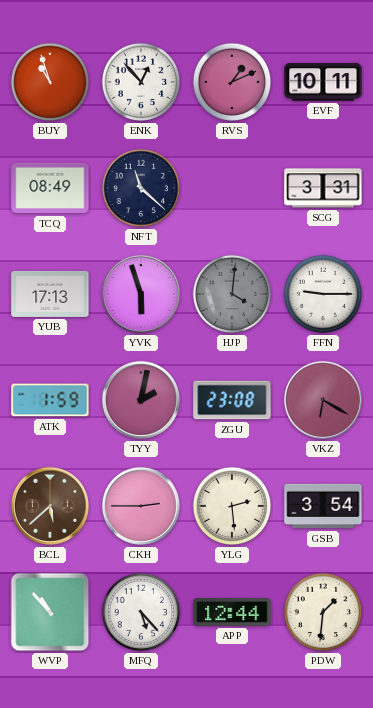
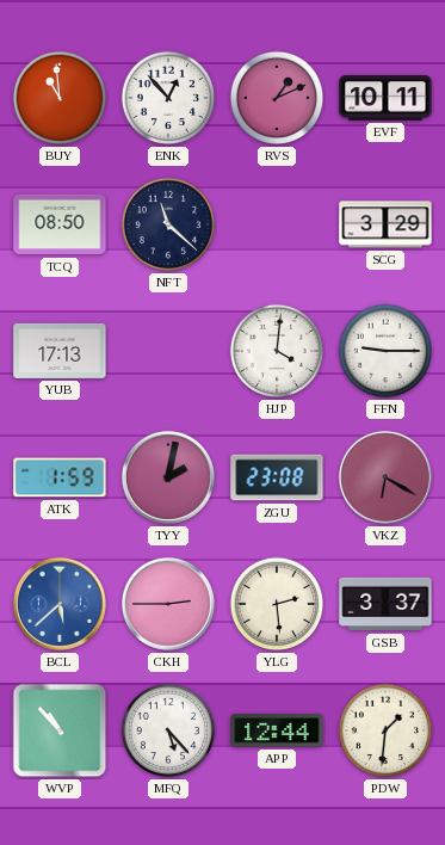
BUY: 10:57 -> 10:59 (60, 98)
TCQ: 08:49 -> 08:50 (60, 224)
SCG: 3:31 -> 3:29 (385, 224)
YVK: 5:57 -> none (141, 294)
HJP dial: grey -> white (277, 351)
BCL dial: brown -> blue (60, 604)
GSB: 3:54 -> 3:37 (385, 604)
